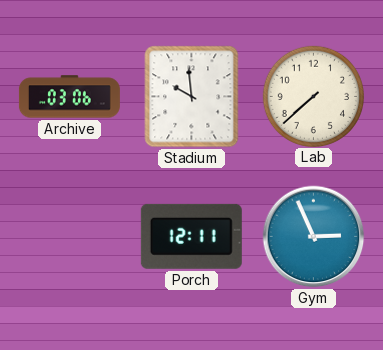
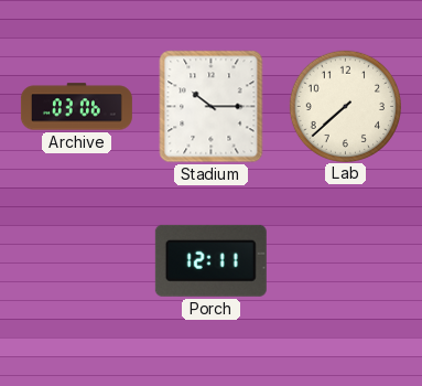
Stadium: 9:59 -> 10:15 (212, 107)
Gym: 2:56 -> none (314, 237)
